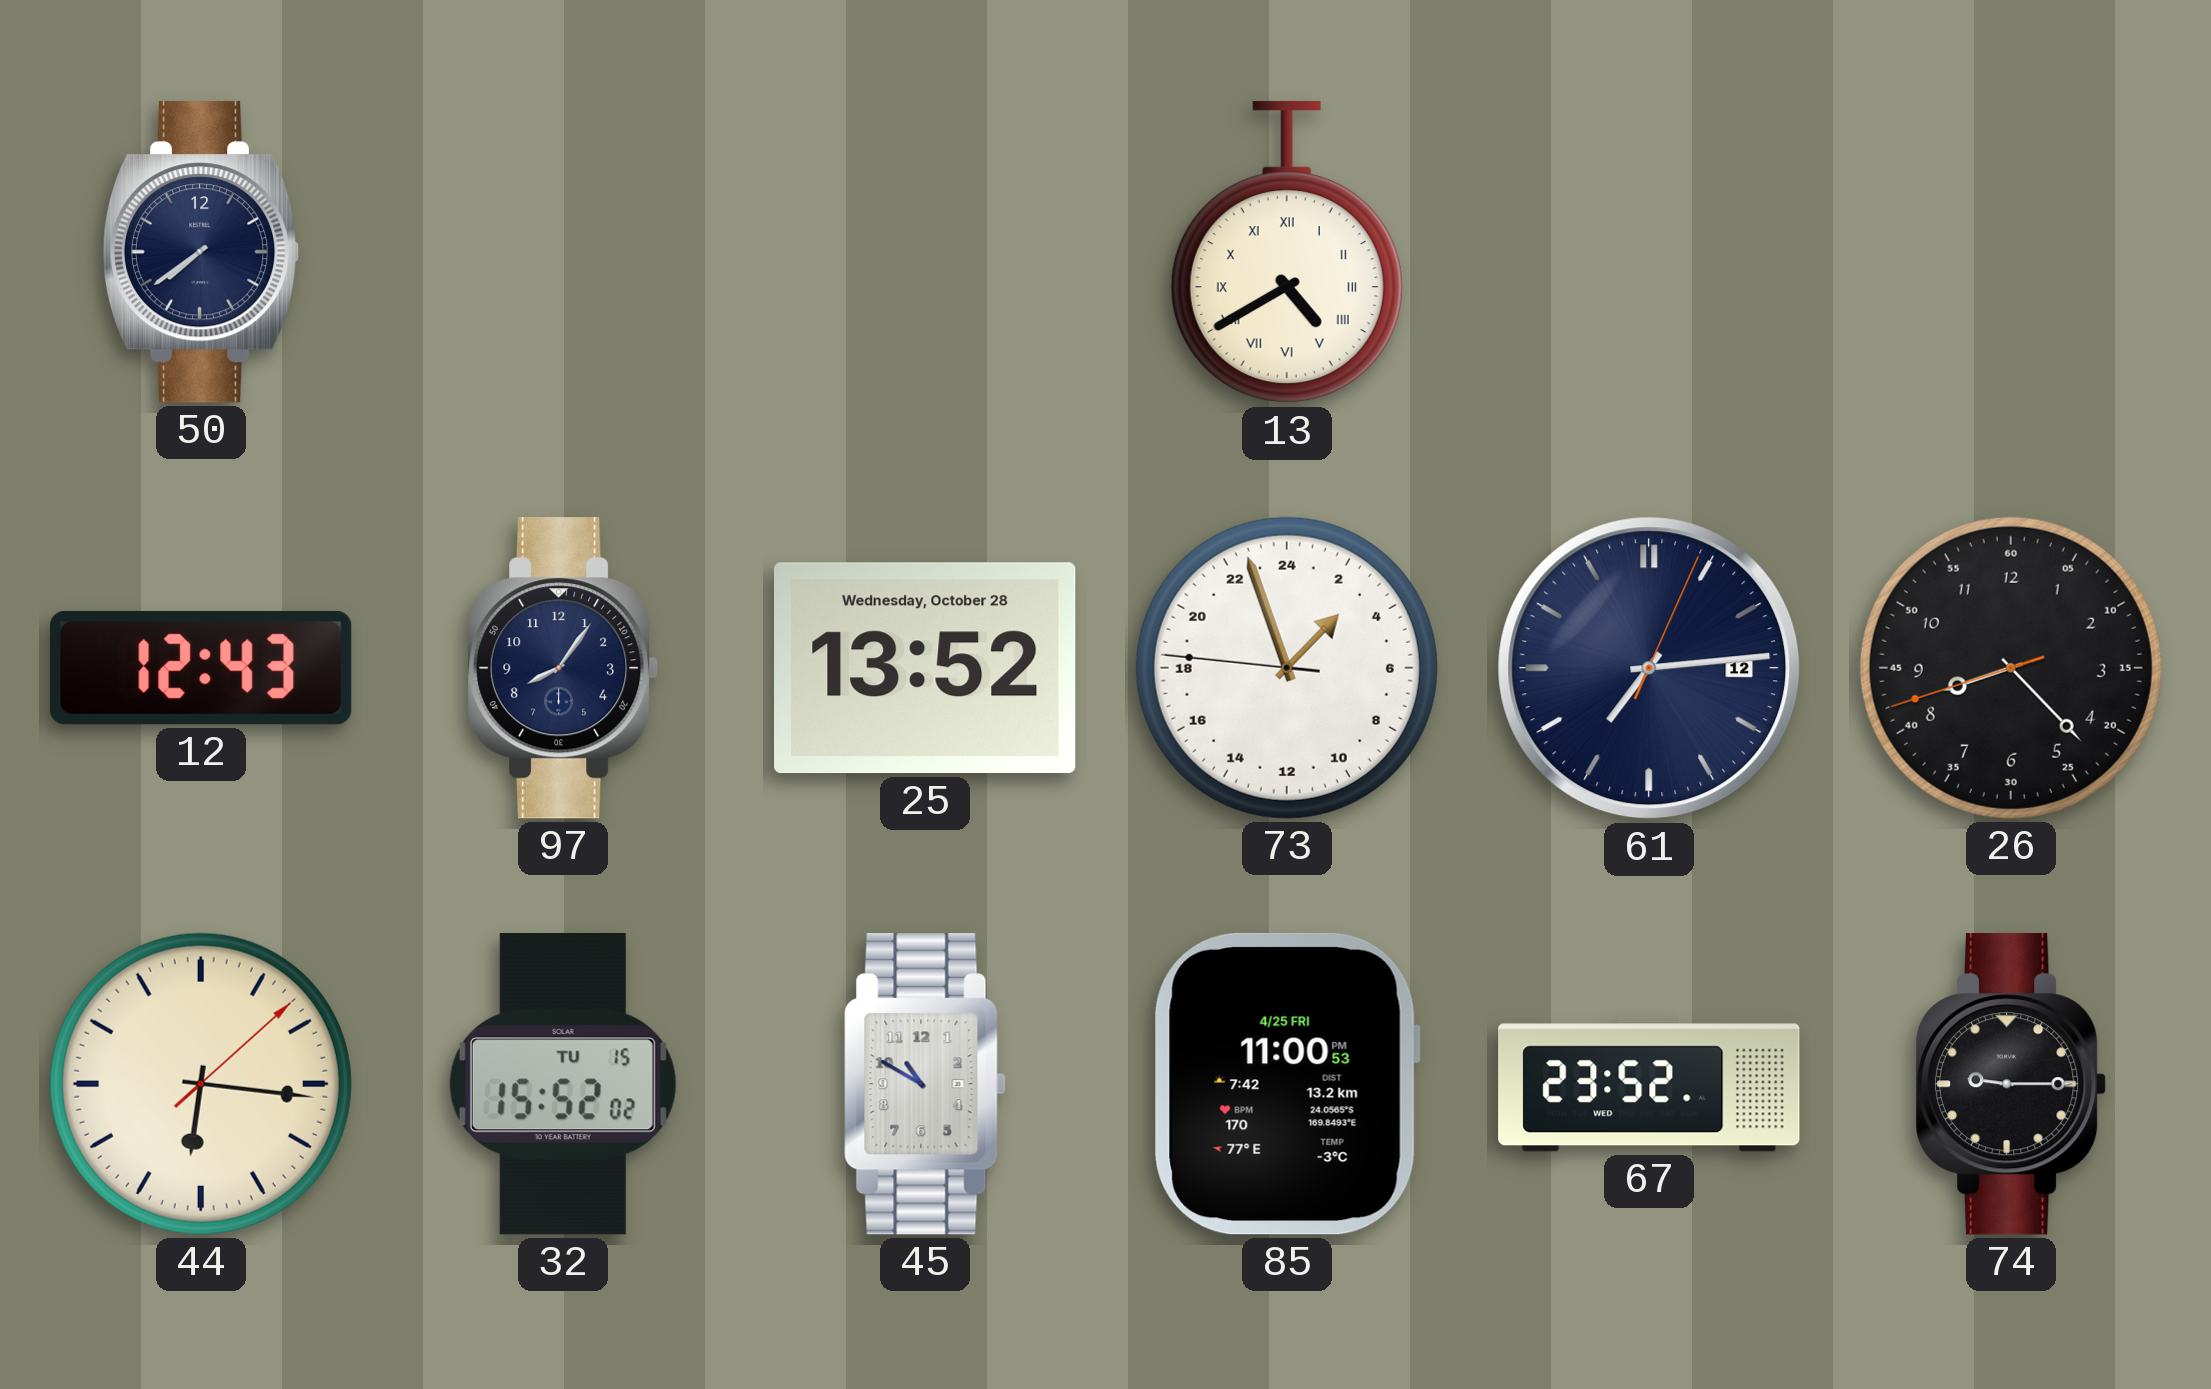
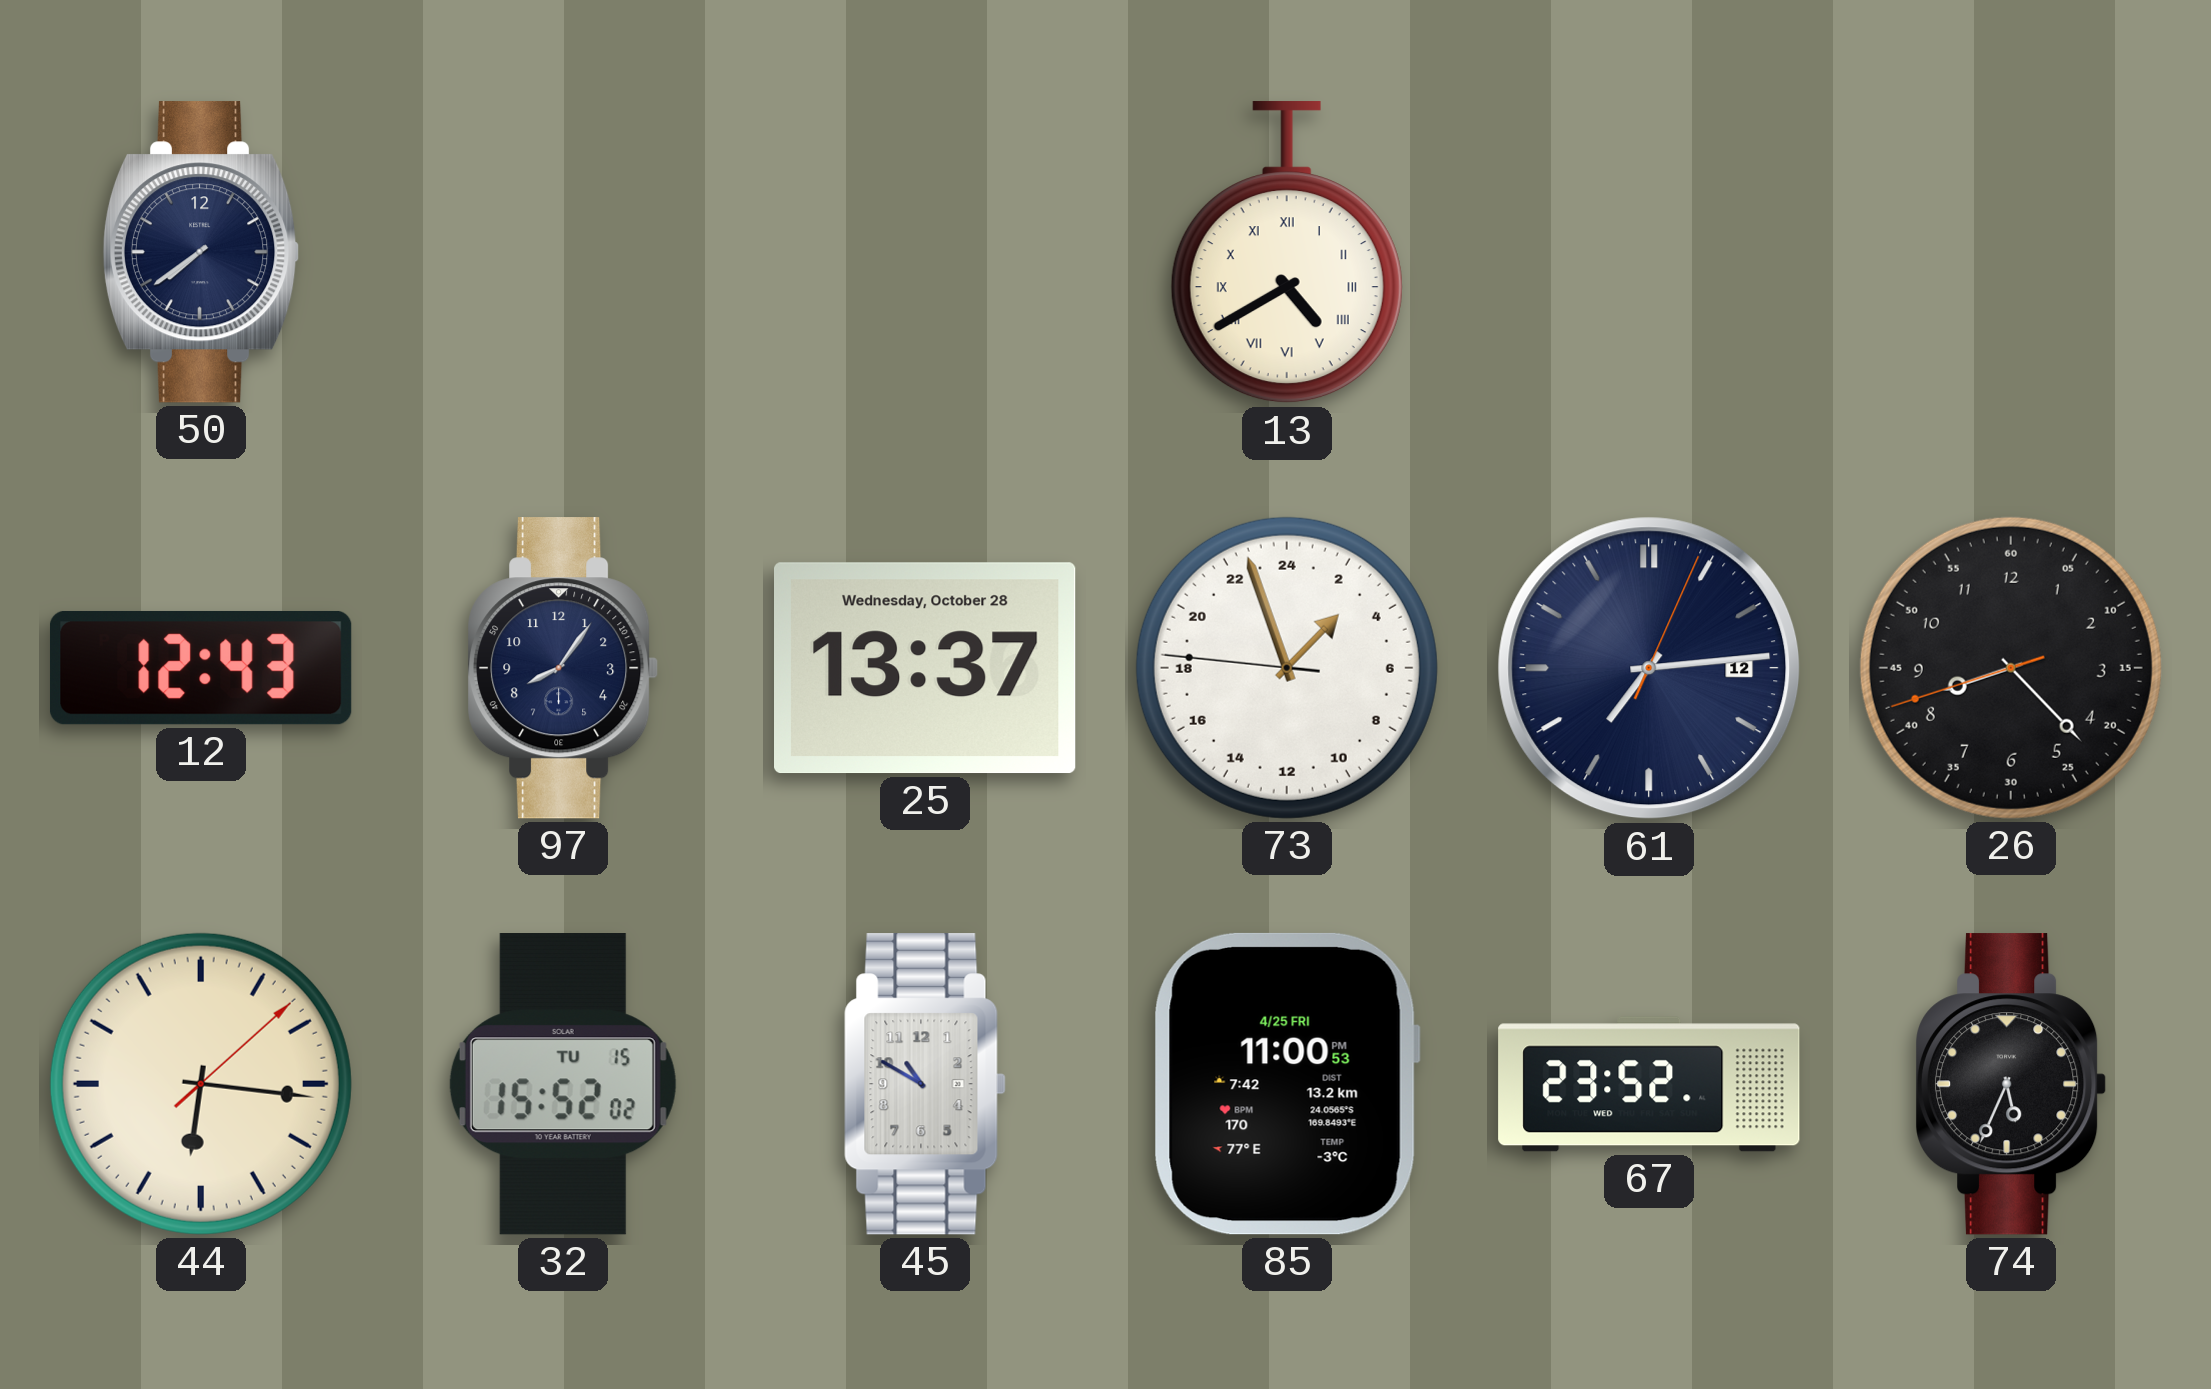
25: 13:52 -> 13:37 (926, 668)
74: 9:15 -> 5:34 (2012, 1084)
